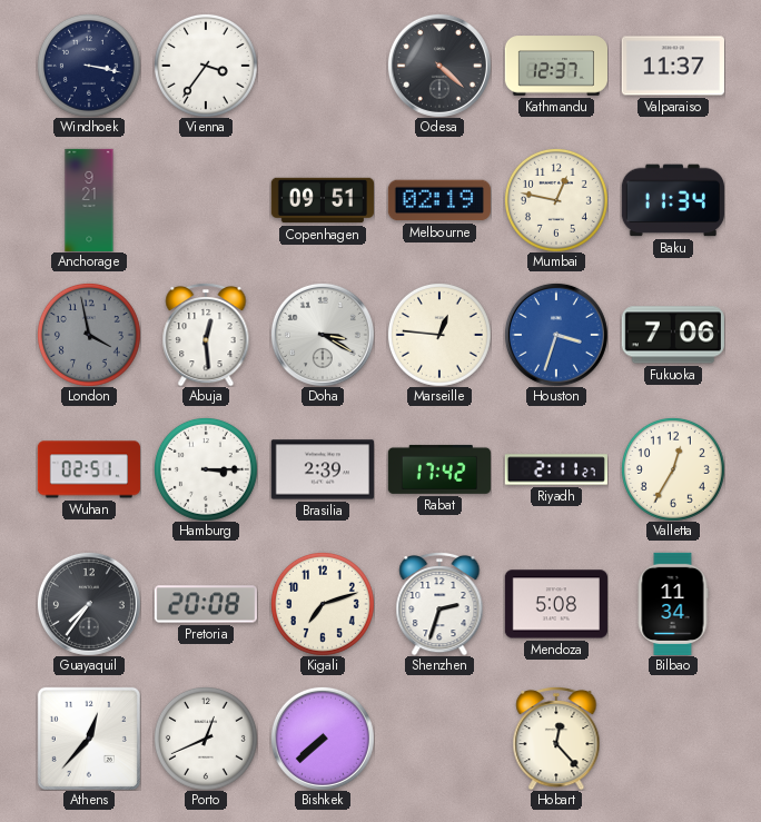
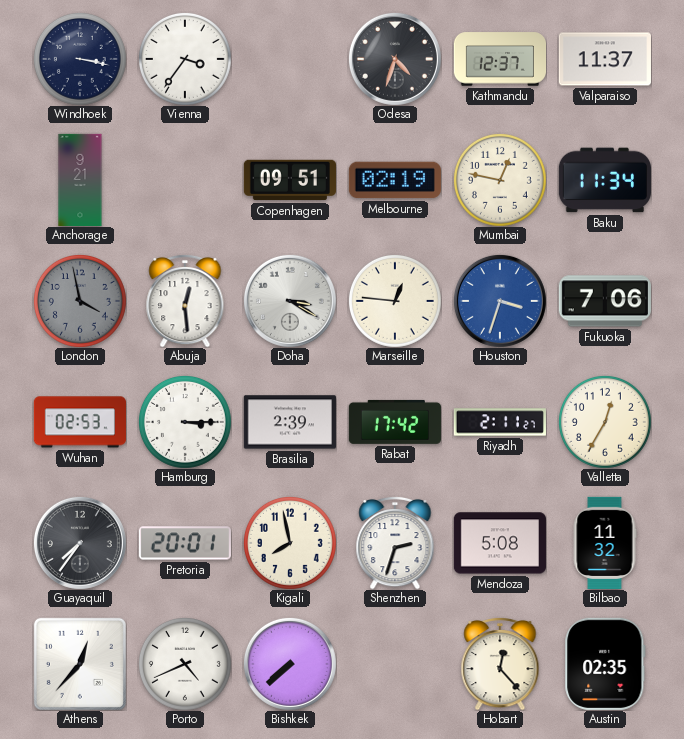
Odesa: 4:22 -> 4:33 (395, 59)
Wuhan: 02:51 -> 02:53 (80, 422)
Pretoria: 20:08 -> 20:01 (185, 543)
Kigali: 7:12 -> 7:58 (290, 543)
Bilbao: 11:34 -> 11:32 (605, 543)
Porto: 12:41 -> 4:41 (185, 664)
Austin: none -> 02:35 (605, 664)
